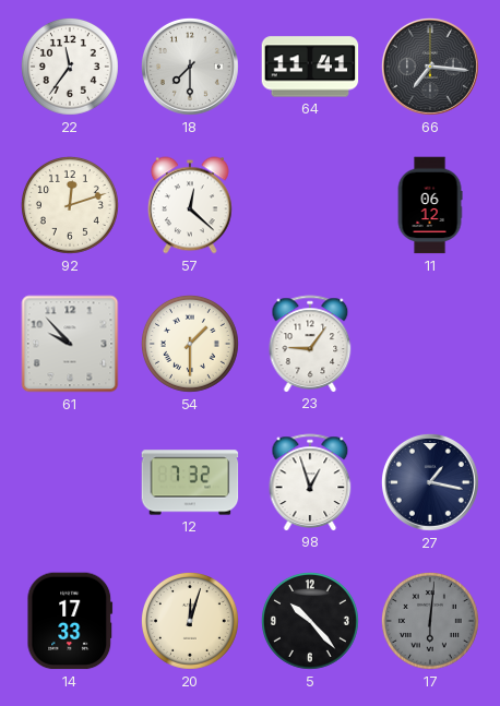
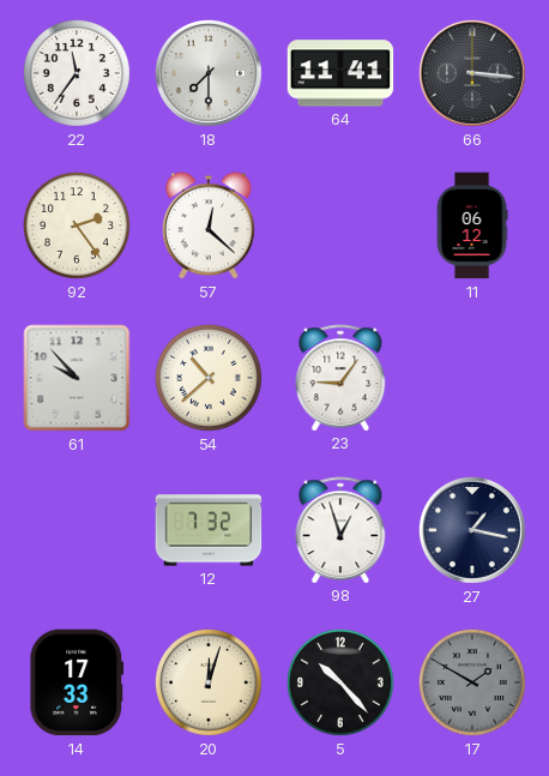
66: 7:16 -> 3:16 (472, 73)
92: 12:12 -> 2:24 (77, 225)
54: 1:30 -> 10:38 (209, 378)
17: 6:01 -> 1:50 (472, 682)
